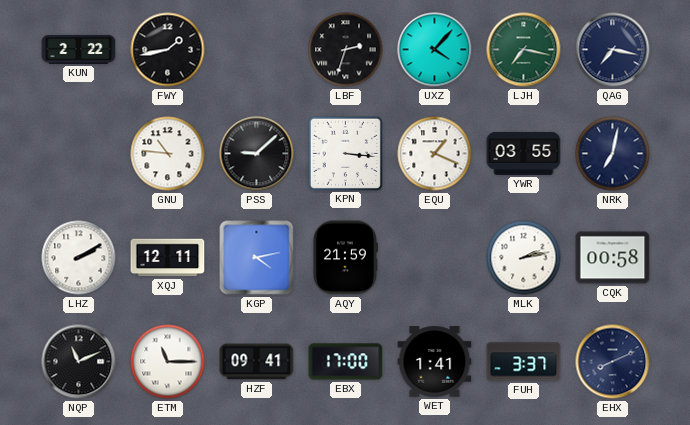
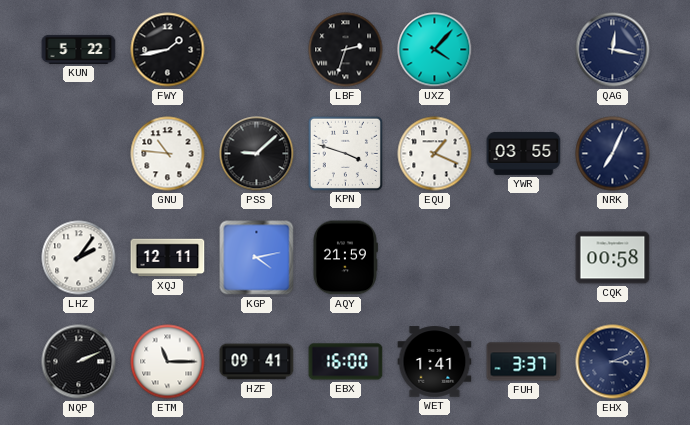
KUN: 2:22 -> 5:22 (79, 49)
LJH: 7:17 -> none (524, 50)
QAG: 7:17 -> 12:17 (613, 50)
KPN: 3:16 -> 3:48 (345, 153)
NRK: 7:02 -> 7:04 (613, 154)
LHZ: 2:10 -> 2:06 (79, 258)
MLK: 2:13 -> none (524, 258)
NQP: 11:11 -> 2:11 (79, 362)
EBX: 17:00 -> 16:00 (346, 362)
EHX: 8:11 -> 3:11 (613, 362)
